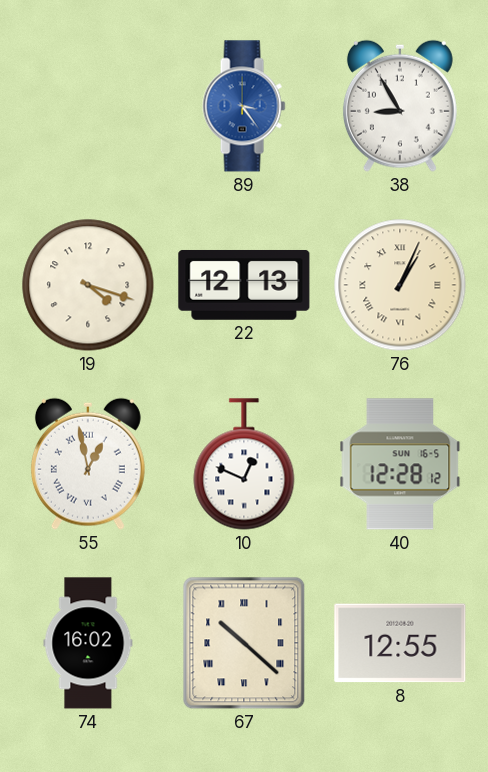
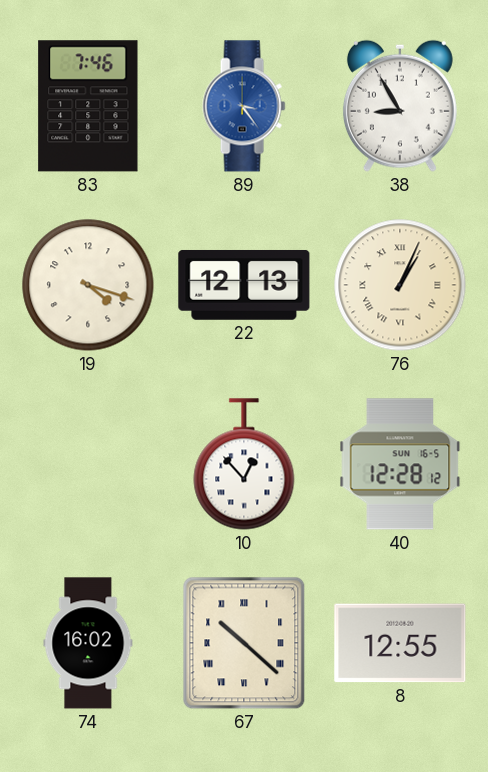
83: none -> 7:46 (88, 106)
55: 12:58 -> none (88, 464)
10: 12:49 -> 12:53 (244, 464)
